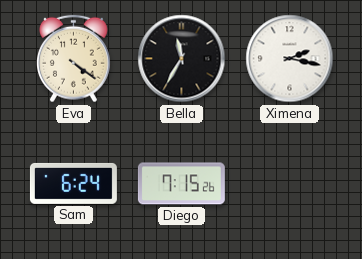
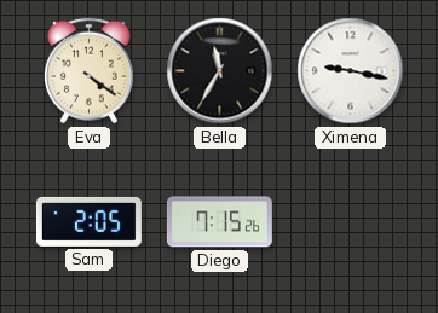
Ximena: 2:17 -> 9:17 (351, 71)
Sam: 6:24 -> 2:05 (88, 221)
